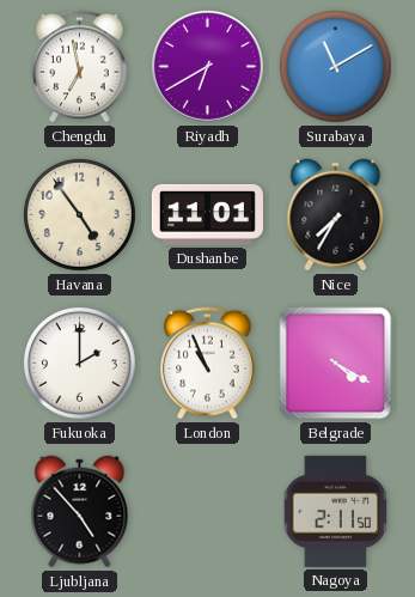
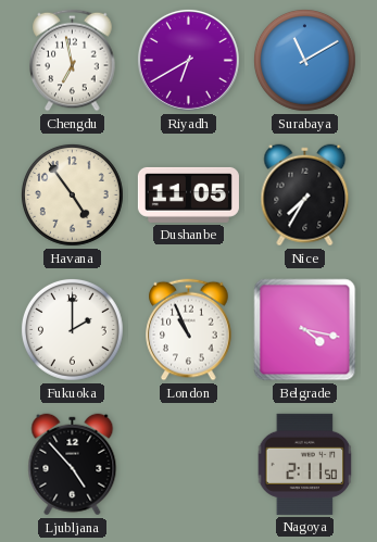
Dushanbe: 11:01 -> 11:05 (188, 194)
Belgrade: 4:20 -> 4:17 (305, 330)
